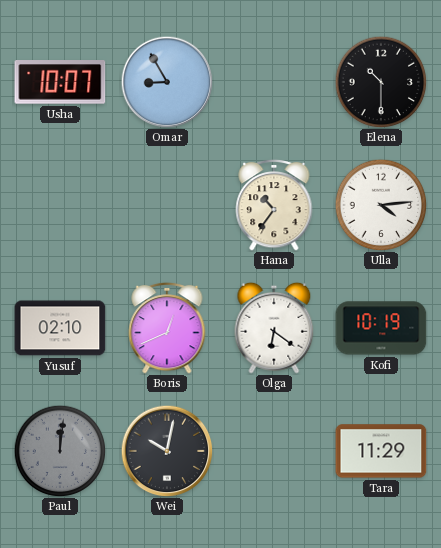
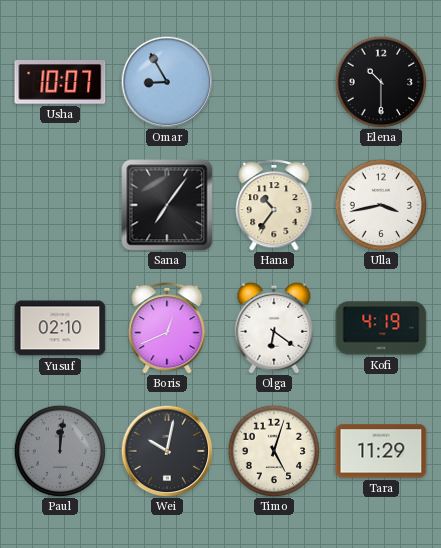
Sana: none -> 7:06 (167, 205)
Ulla: 4:14 -> 3:43 (381, 205)
Kofi: 10:19 -> 4:19 (381, 328)
Timo: none -> 5:03 (274, 451)
